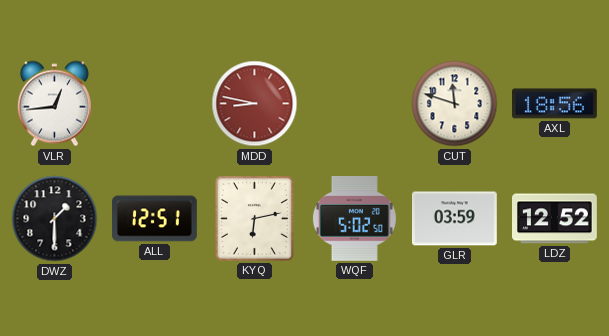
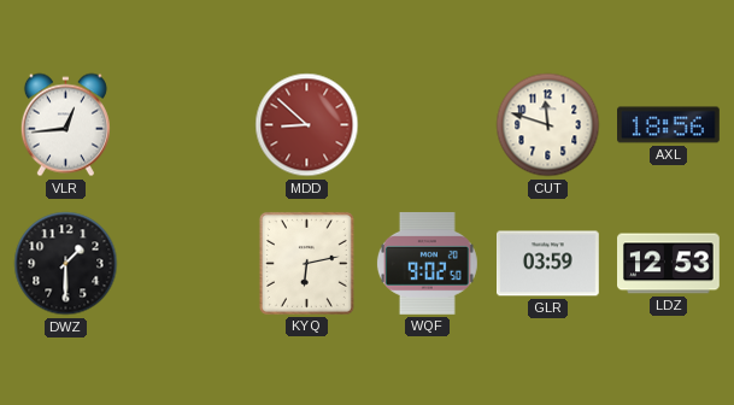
MDD: 8:47 -> 8:52 (307, 125)
ALL: 12:51 -> none (155, 219)
WQF: 5:02 -> 9:02 (427, 263)
LDZ: 12:52 -> 12:53 (669, 264)
